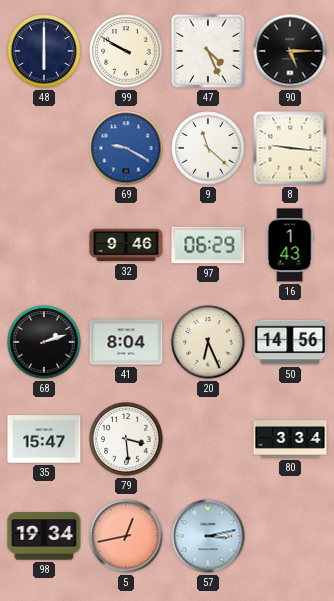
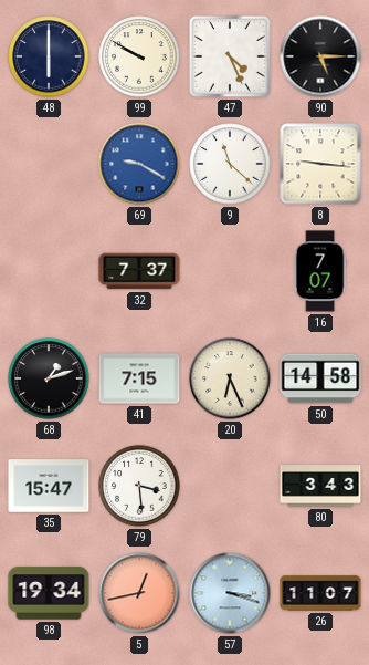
32: 9:46 -> 7:37 (139, 271)
97: 06:29 -> none (208, 245)
16: 1:43 -> 7:07 (320, 271)
68: 2:12 -> 1:12 (49, 378)
41: 8:04 -> 7:15 (139, 378)
50: 14:56 -> 14:58 (320, 378)
80: 3:34 -> 3:43 (320, 486)
57: 3:13 -> 3:18 (230, 593)
26: none -> 11:07 (320, 593)
